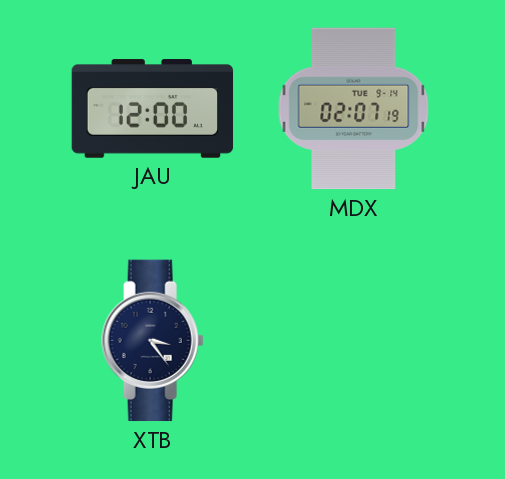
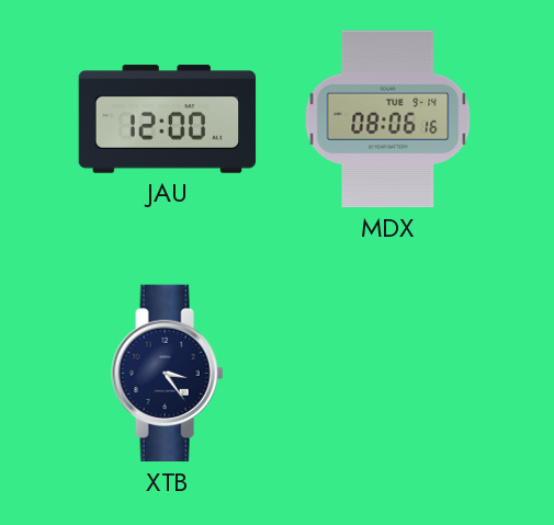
MDX: 02:07 -> 08:06 (388, 119)
